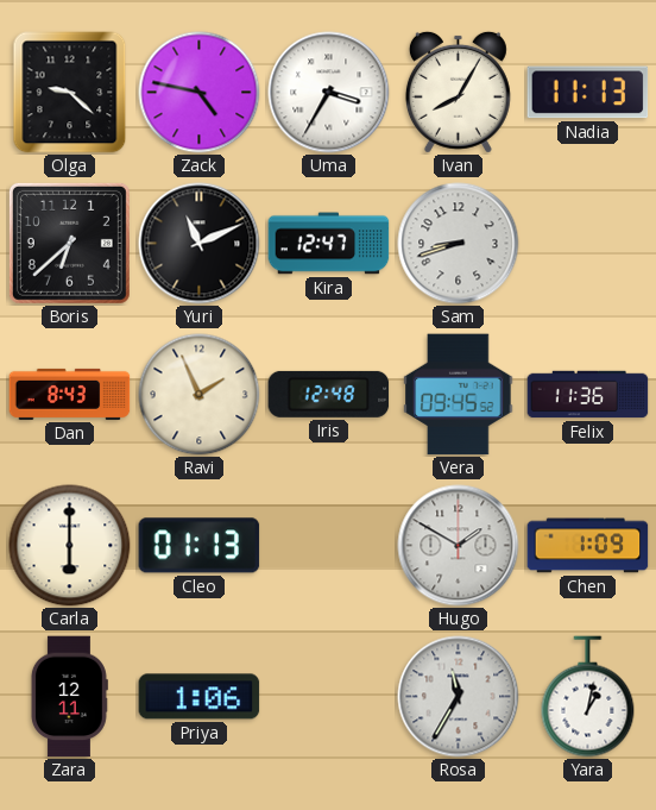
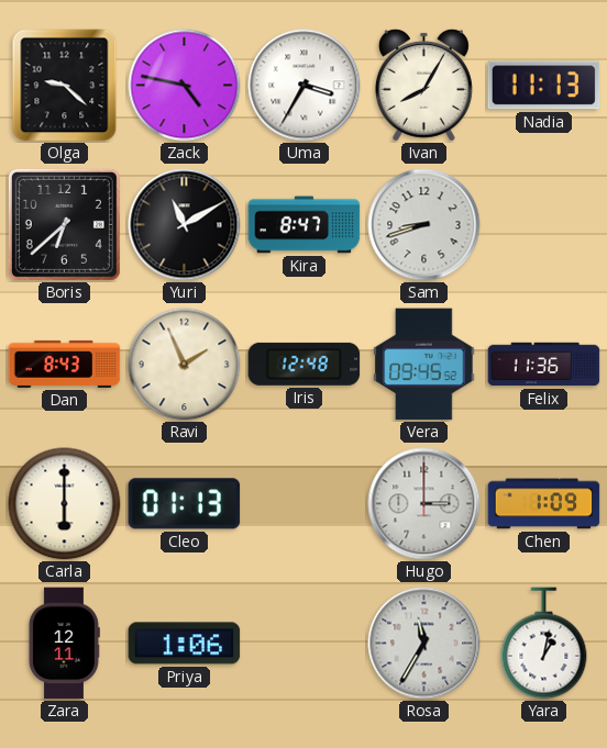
Yuri: 11:11 -> 11:10 (185, 225)
Kira: 12:47 -> 8:47 (305, 225)
Hugo: 1:50 -> 3:00 (424, 504)
